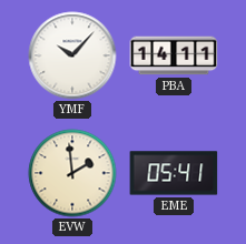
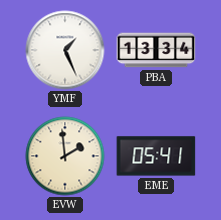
YMF: 10:07 -> 1:26 (65, 50)
PBA: 14:11 -> 13:34 (156, 50)
